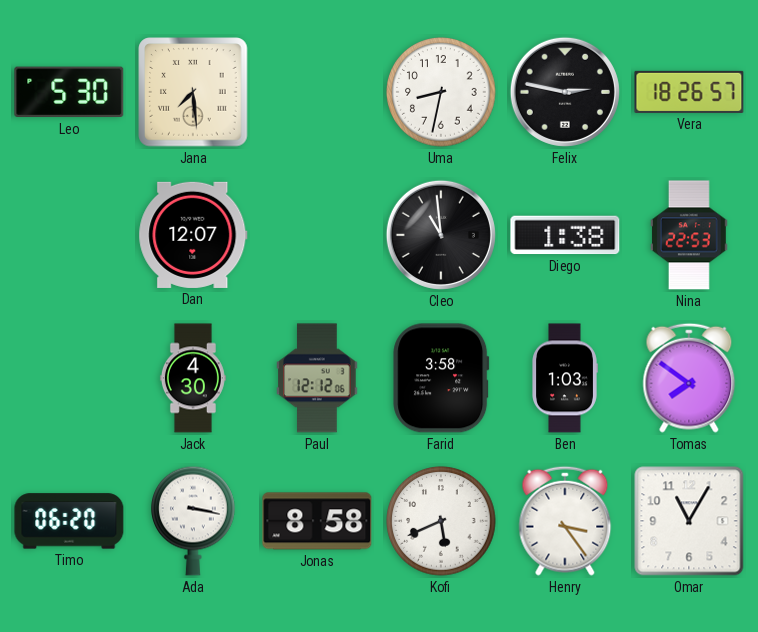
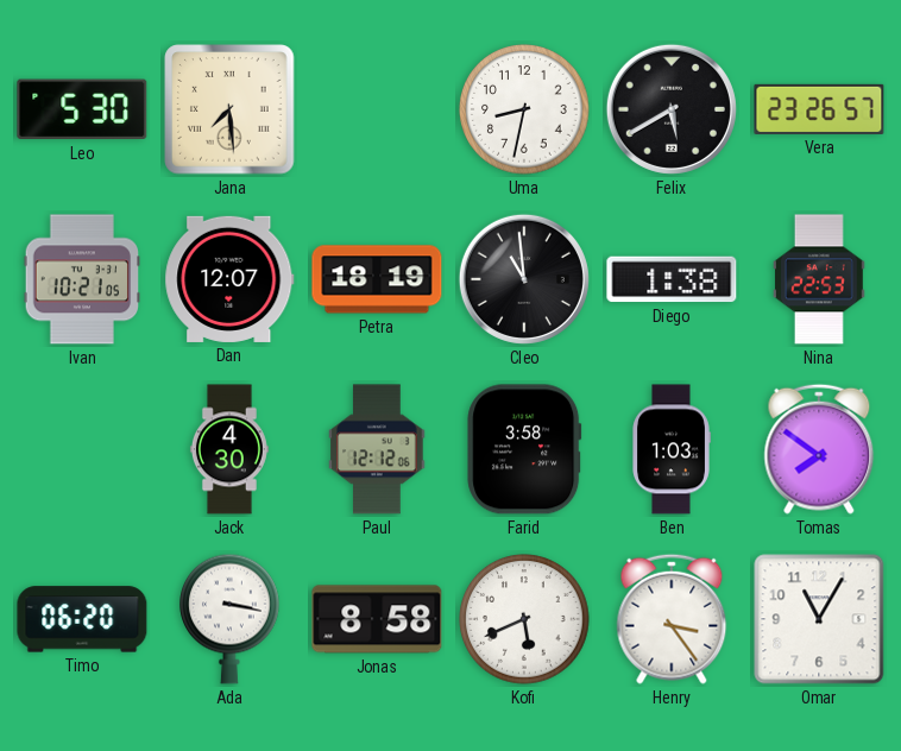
Felix: 2:47 -> 5:40 (672, 109)
Vera: 18:26 -> 23:26 (819, 109)
Ivan: none -> 10:21 (81, 279)
Petra: none -> 18:19 (377, 279)
